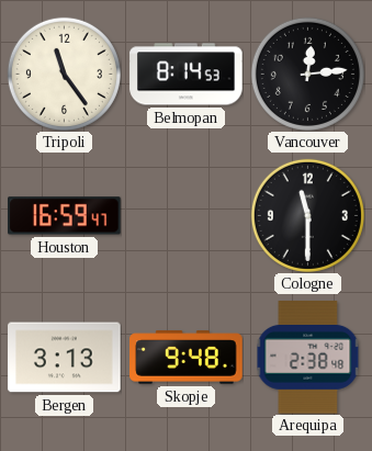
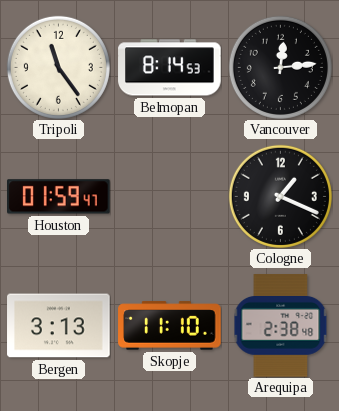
Houston: 16:59 -> 01:59 (59, 197)
Cologne: 11:30 -> 1:19 (280, 196)
Skopje: 9:48 -> 11:10 (170, 326)
